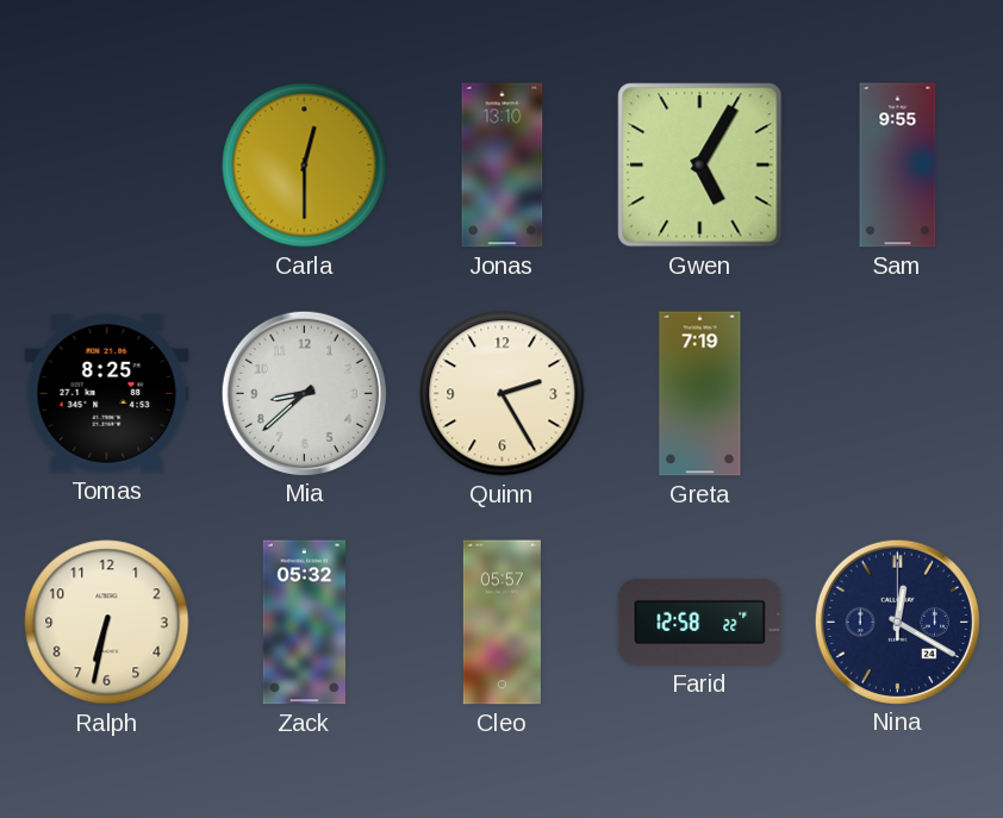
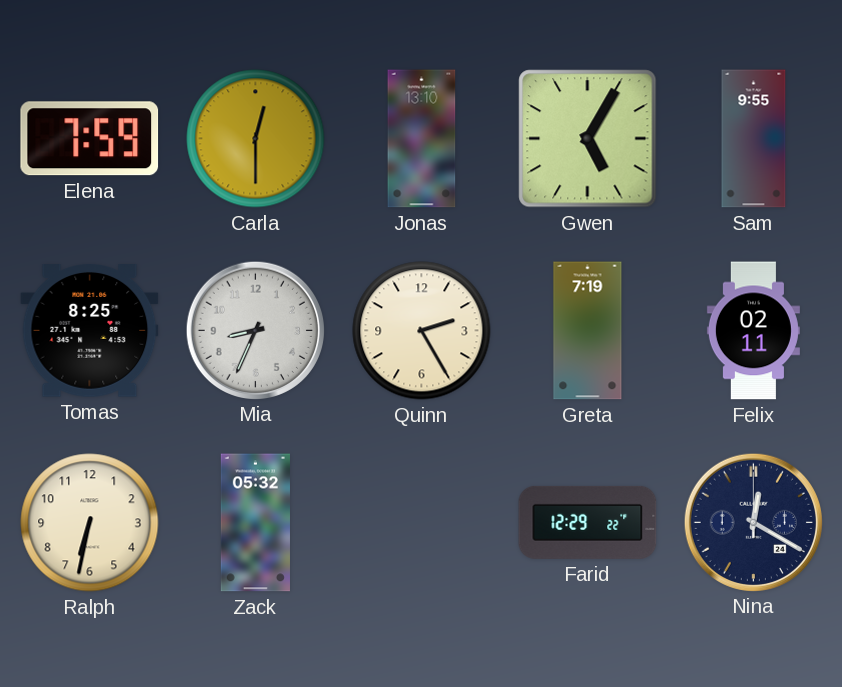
Elena: none -> 7:59 (90, 139)
Mia: 8:38 -> 8:34 (255, 330)
Felix: none -> 02:11 (753, 331)
Cleo: 05:57 -> none (502, 623)
Farid: 12:58 -> 12:29 (588, 522)
